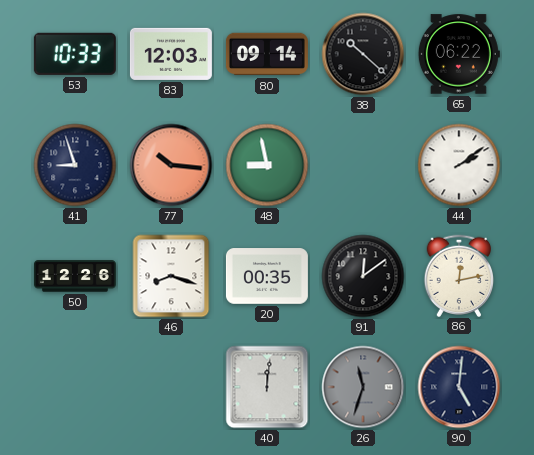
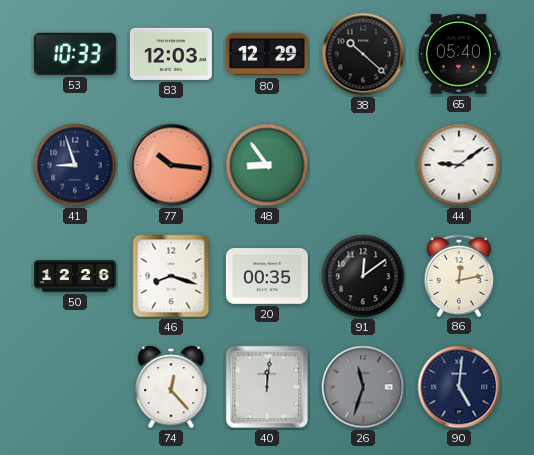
80: 09:14 -> 12:29 (267, 54)
65: 06:22 -> 05:40 (459, 54)
48: 8:58 -> 8:54 (267, 165)
44: 2:09 -> 9:09 (459, 165)
74: none -> 12:23 (171, 387)
